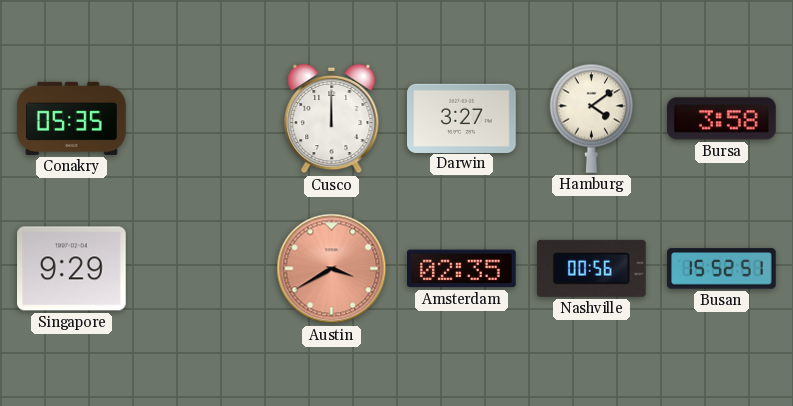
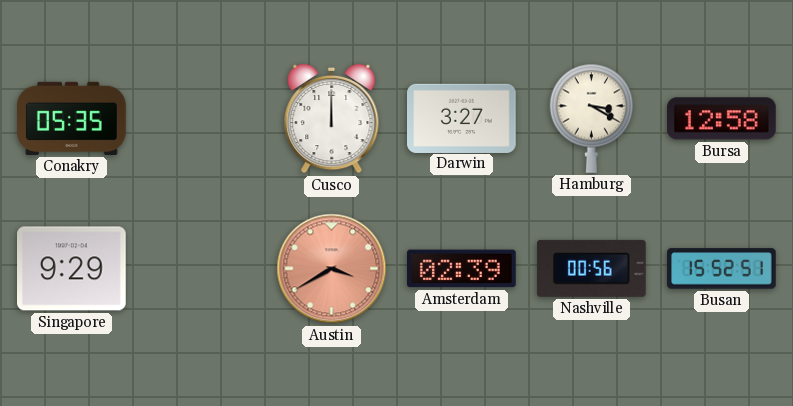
Hamburg: 4:09 -> 3:20 (592, 118)
Bursa: 3:58 -> 12:58 (722, 119)
Amsterdam: 02:35 -> 02:39 (462, 269)
